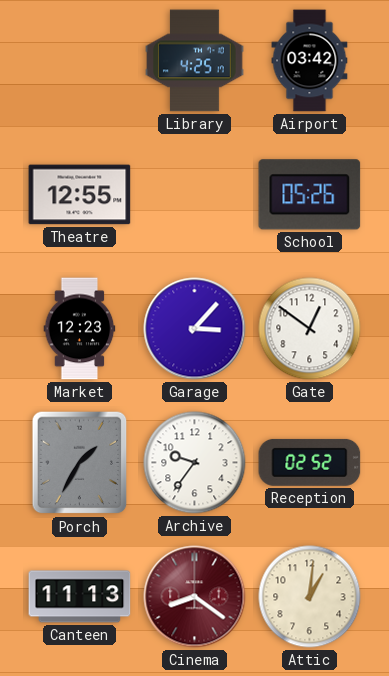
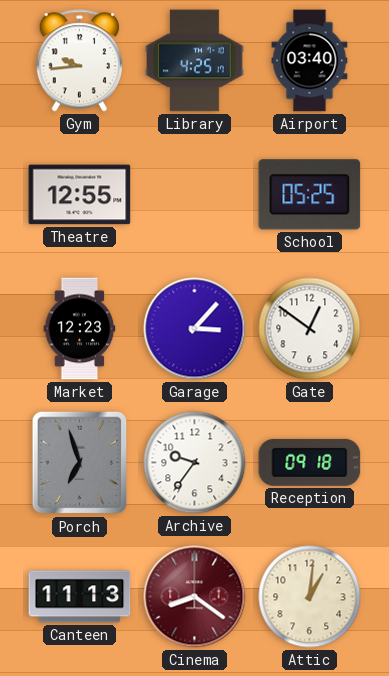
Gym: none -> 9:44 (79, 61)
Airport: 03:42 -> 03:40 (310, 61)
School: 05:26 -> 05:25 (310, 195)
Porch: 1:35 -> 6:57 (80, 463)
Reception: 02:52 -> 09:18 (310, 462)
